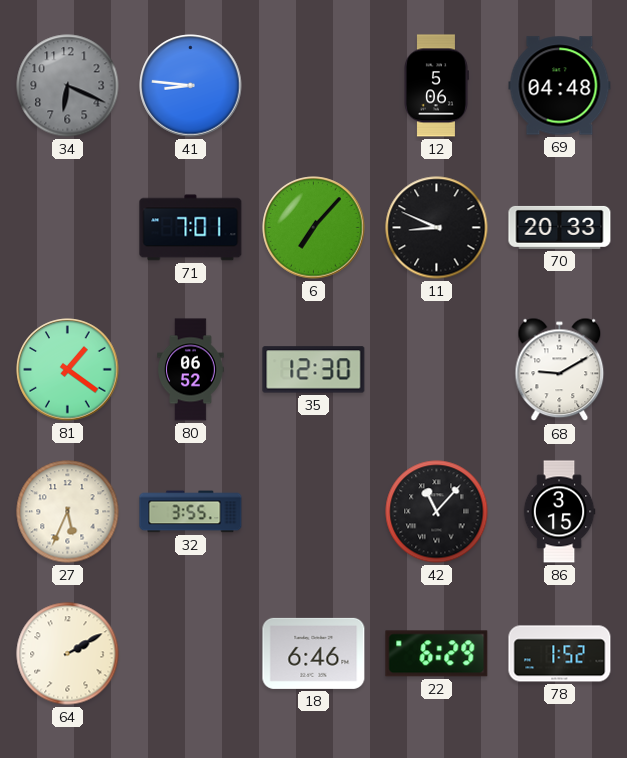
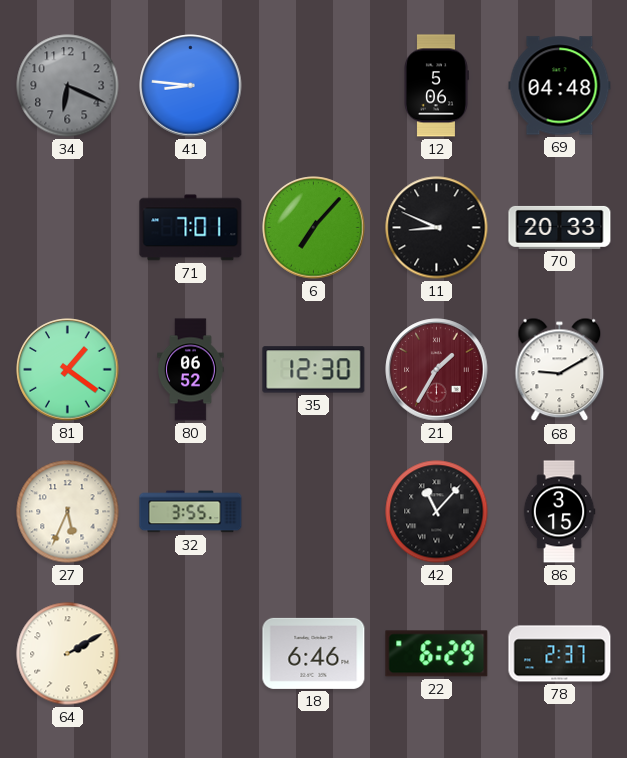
21: none -> 1:35 (437, 370)
78: 1:52 -> 2:37 (560, 654)
